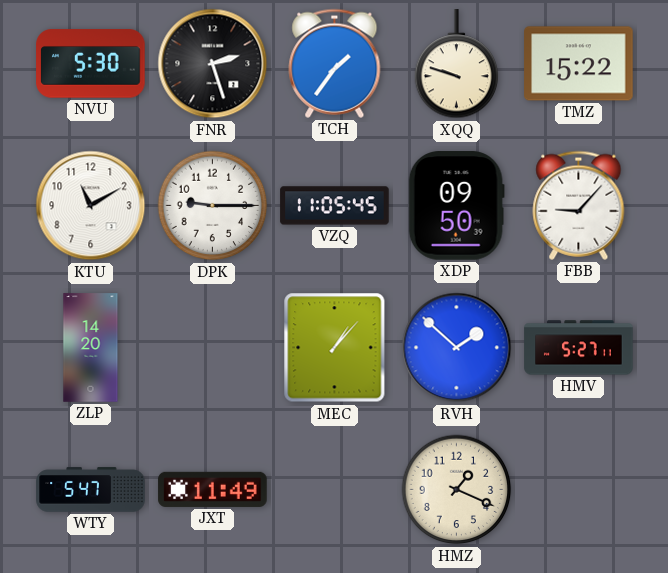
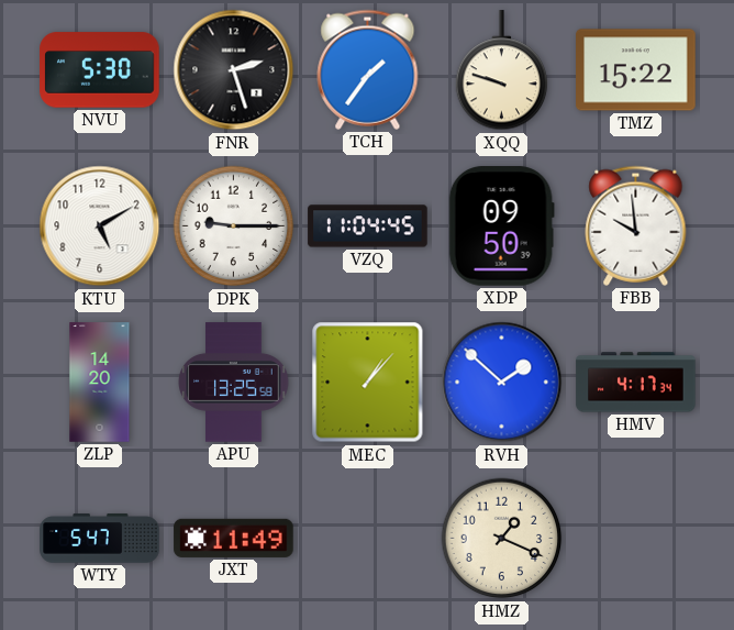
KTU: 11:10 -> 5:10 (100, 226)
VZQ: 11:05 -> 11:04 (368, 226)
FBB: 9:07 -> 9:59 (636, 225)
APU: none -> 13:25 (234, 383)
HMV: 5:27 -> 4:17 (636, 383)
